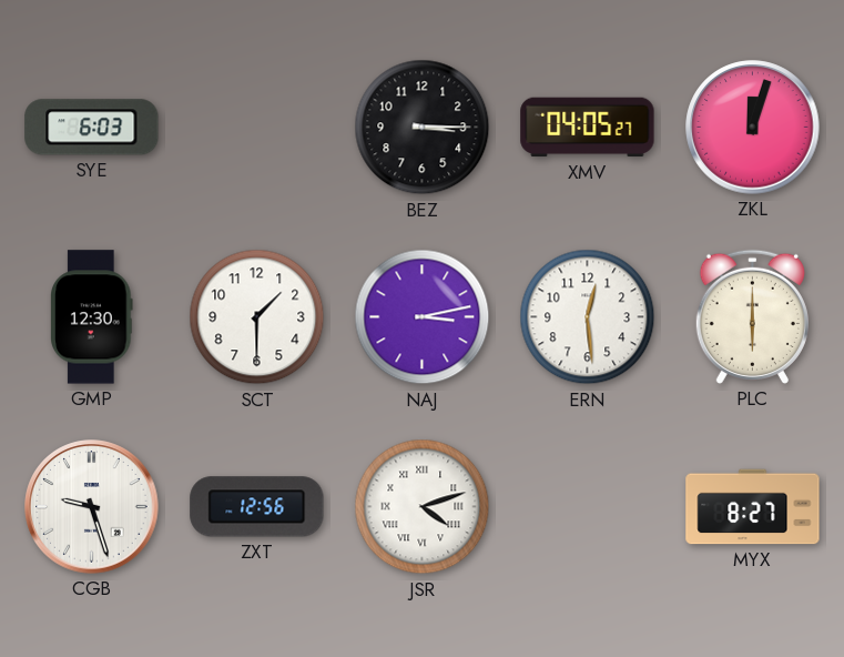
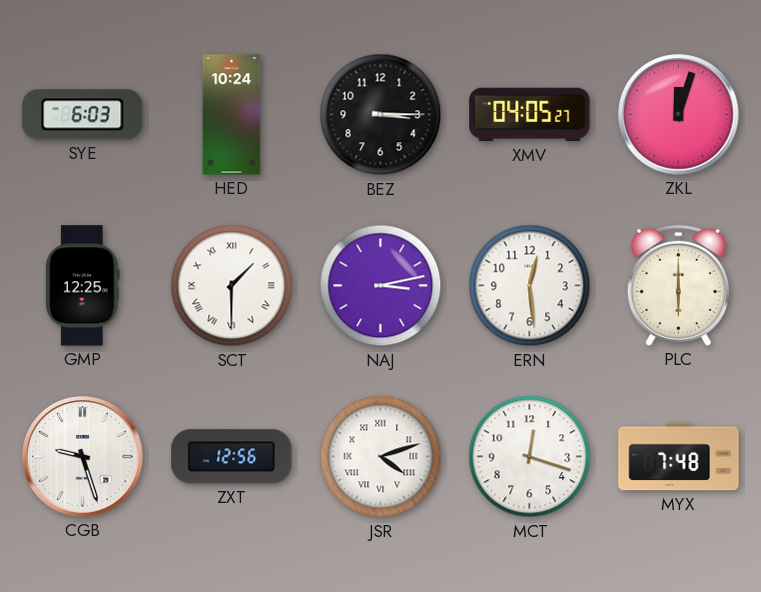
HED: none -> 10:24 (232, 115)
GMP: 12:30 -> 12:25 (83, 286)
SCT numerals: Arabic -> Roman (232, 286)
MCT: none -> 12:18 (530, 457)
MYX: 8:27 -> 7:48 (679, 457)
